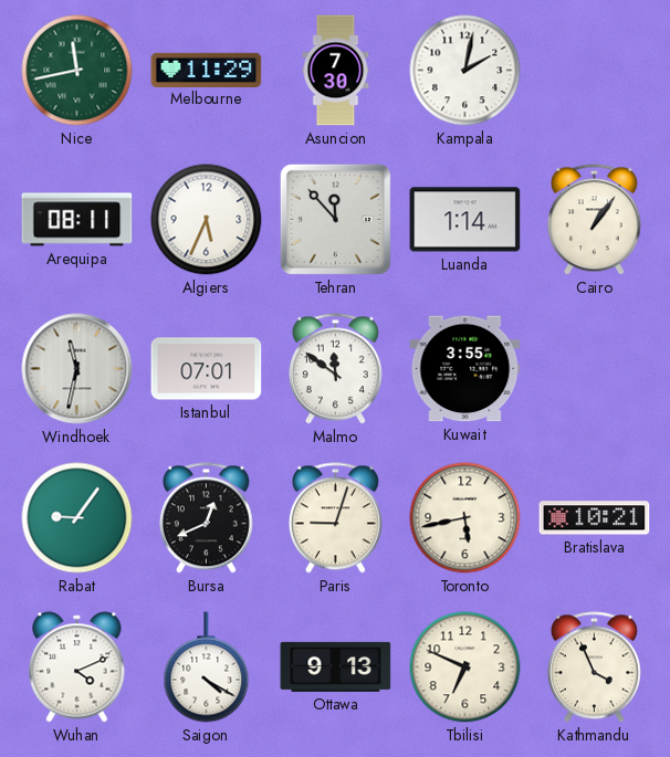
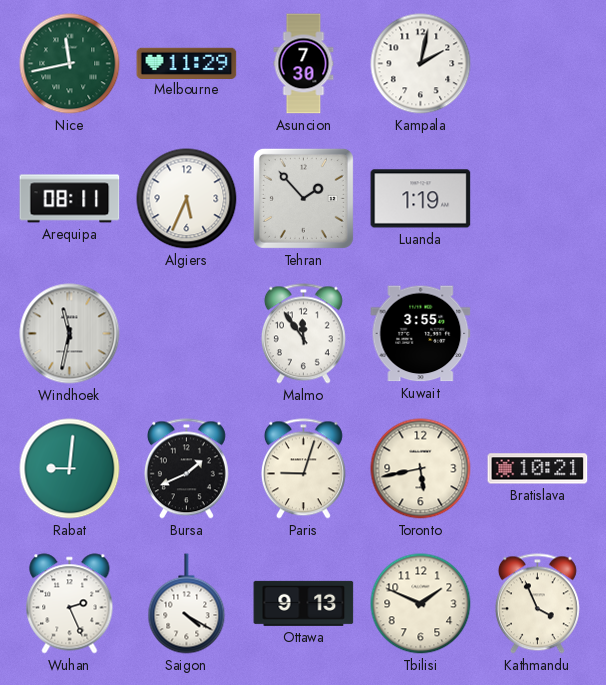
Tehran: 11:53 -> 1:53 (303, 198)
Luanda: 1:14 -> 1:19 (421, 199)
Cairo: 1:06 -> none (594, 220)
Istanbul: 07:01 -> none (207, 369)
Malmo: 11:51 -> 11:54 (303, 334)
Rabat: 9:06 -> 9:01 (70, 469)
Bursa: 12:41 -> 1:41 (186, 469)
Wuhan: 4:11 -> 2:26 (70, 604)
Tbilisi: 6:49 -> 1:49 (421, 604)
